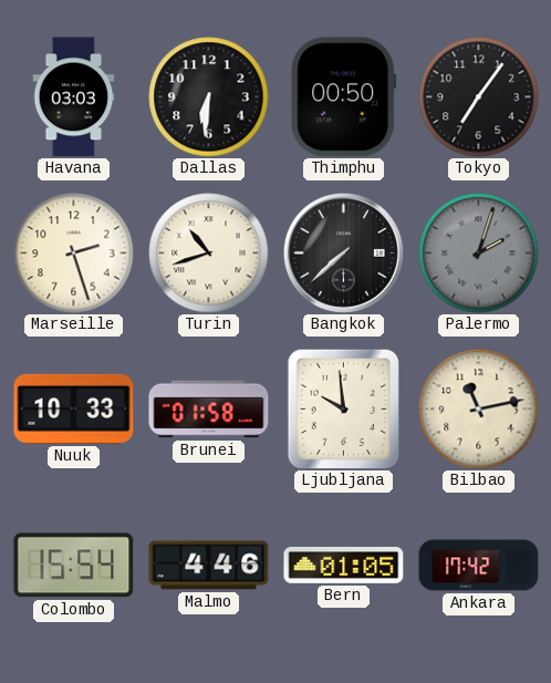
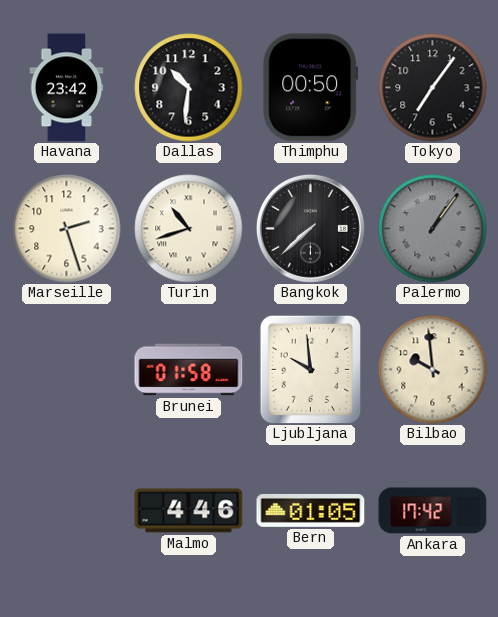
Havana: 03:03 -> 23:42 (67, 88)
Dallas: 6:31 -> 10:31 (189, 88)
Palermo: 2:03 -> 1:06 (433, 229)
Nuuk: 10:33 -> none (74, 408)
Bilbao: 11:13 -> 9:59 (433, 370)
Colombo: 15:54 -> none (74, 566)
